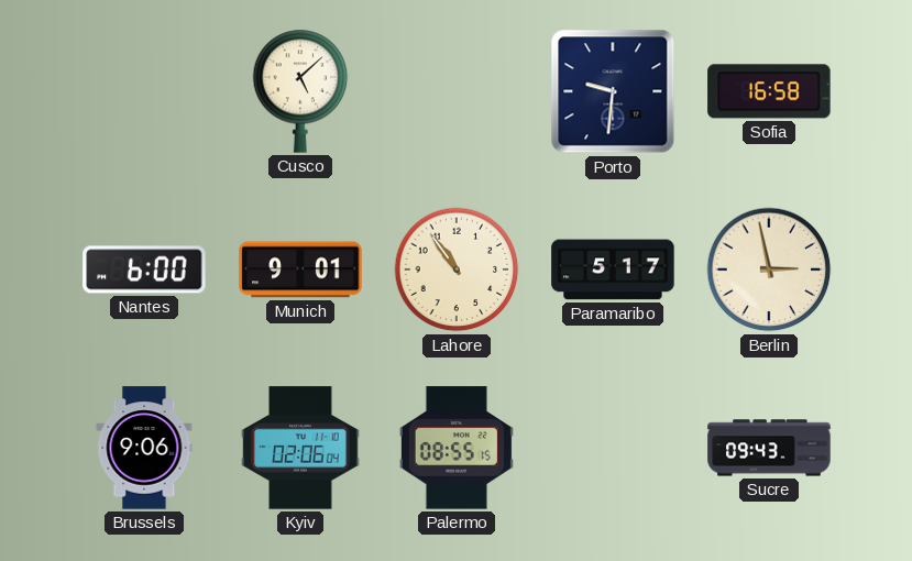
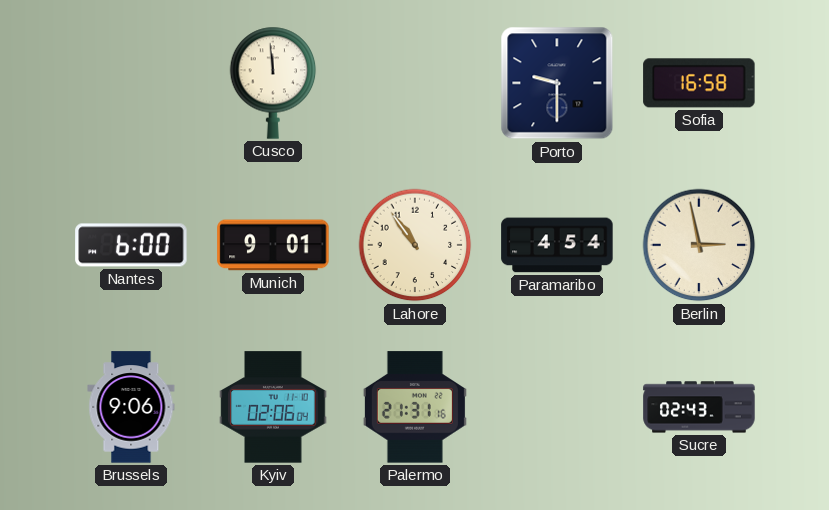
Cusco: 5:08 -> 11:59 (273, 83)
Porto: 9:31 -> 9:30 (557, 83)
Paramaribo: 5:17 -> 4:54 (557, 245)
Palermo: 08:55 -> 21:31 (415, 407)
Sucre: 09:43 -> 02:43 (699, 407)
